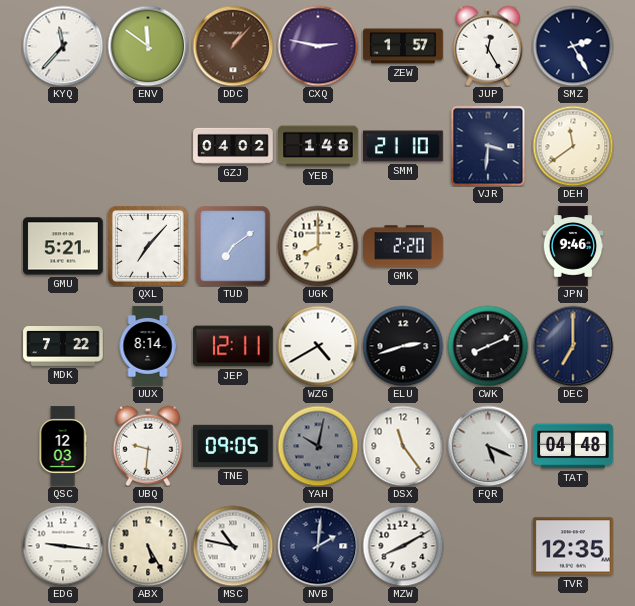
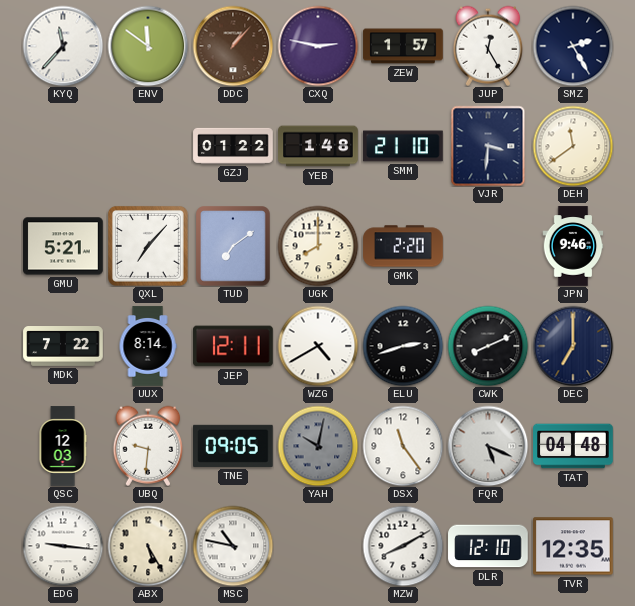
GZJ: 04:02 -> 01:22 (233, 146)
NVB: 2:01 -> none (318, 546)
DLR: none -> 12:10 (488, 546)
